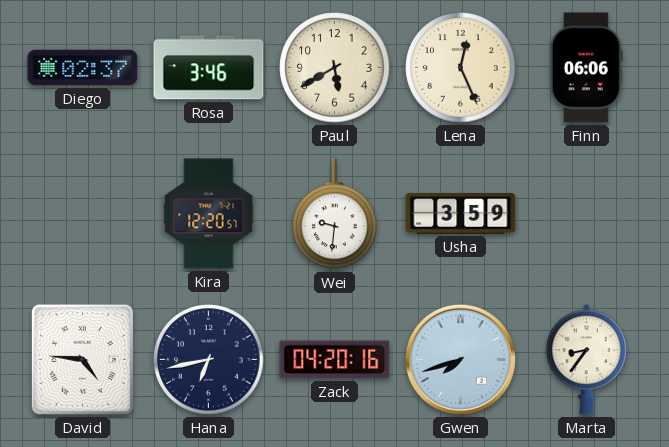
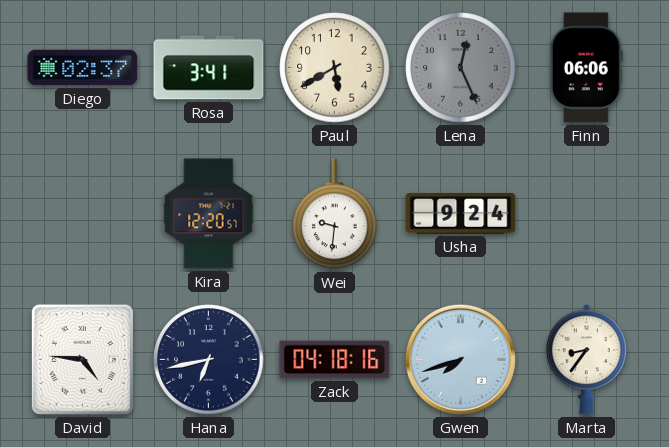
Rosa: 3:46 -> 3:41 (209, 68)
Lena dial: cream -> grey (461, 68)
Usha: 3:59 -> 9:24 (461, 214)
Zack: 04:20 -> 04:18 (335, 360)
